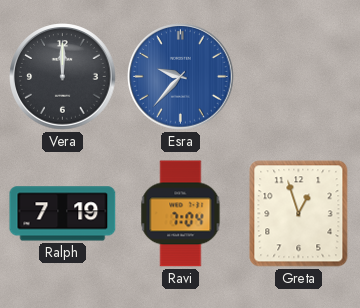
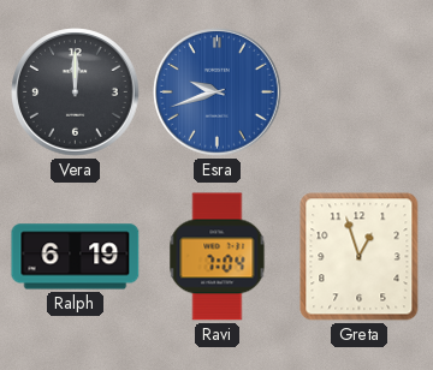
Esra: 9:37 -> 9:42 (218, 92)
Ralph: 7:19 -> 6:19 (76, 257)
